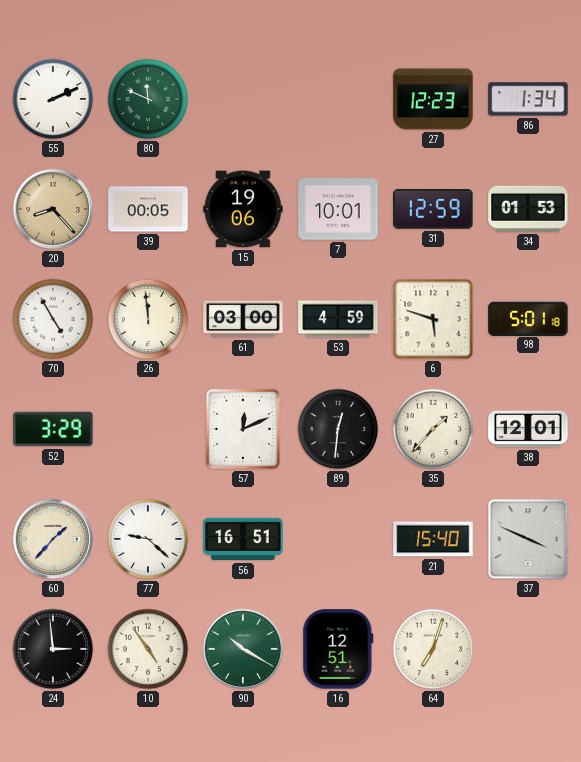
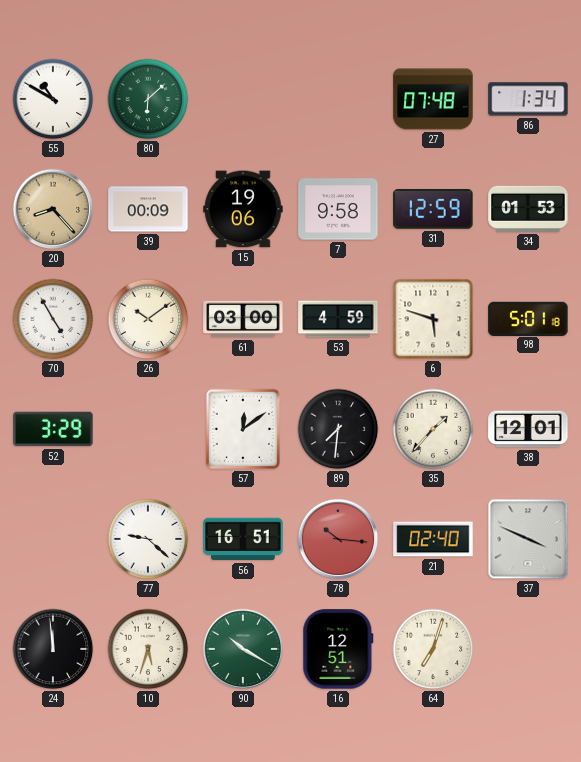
55: 2:11 -> 10:50 (53, 99)
80: 11:49 -> 6:08 (148, 99)
27: 12:23 -> 07:48 (433, 99)
39: 00:05 -> 00:09 (148, 209)
7: 10:01 -> 9:58 (338, 209)
26: 11:59 -> 10:09 (148, 319)
57: 12:11 -> 12:09 (243, 429)
89: 12:31 -> 7:31 (338, 429)
60: 1:37 -> none (53, 539)
78: none -> 10:16 (338, 539)
21: 15:40 -> 02:40 (433, 539)
24: 2:59 -> 11:59 (53, 649)
10: 4:54 -> 5:33 (148, 649)
